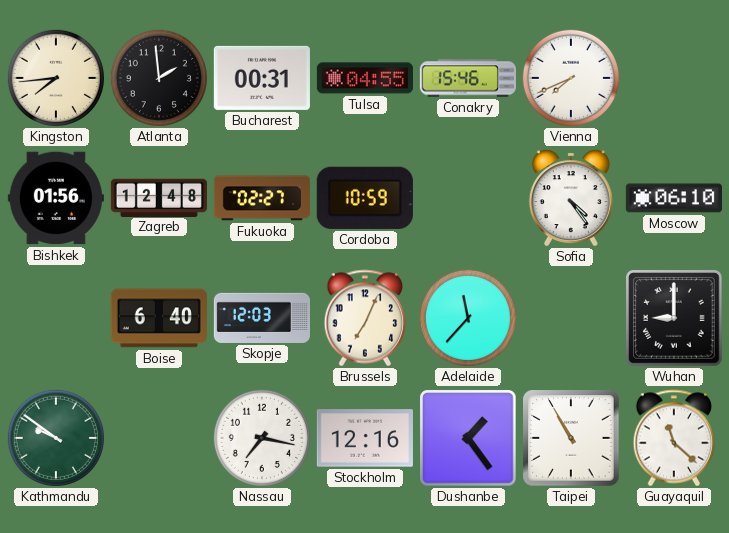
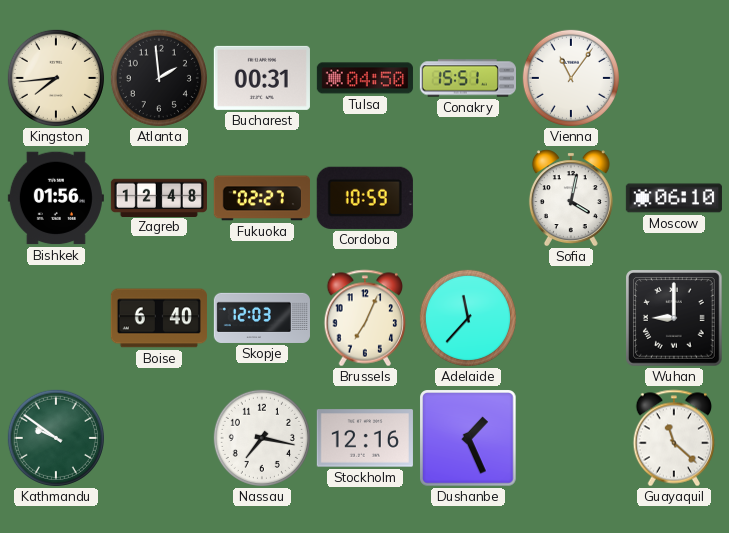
Tulsa: 04:55 -> 04:50 (365, 78)
Conakry: 15:46 -> 15:51 (468, 78)
Vienna: 7:41 -> 11:06 (571, 78)
Sofia: 4:24 -> 4:02 (571, 198)
Dushanbe: 1:24 -> 1:26 (468, 438)
Taipei: 10:55 -> none (571, 438)
